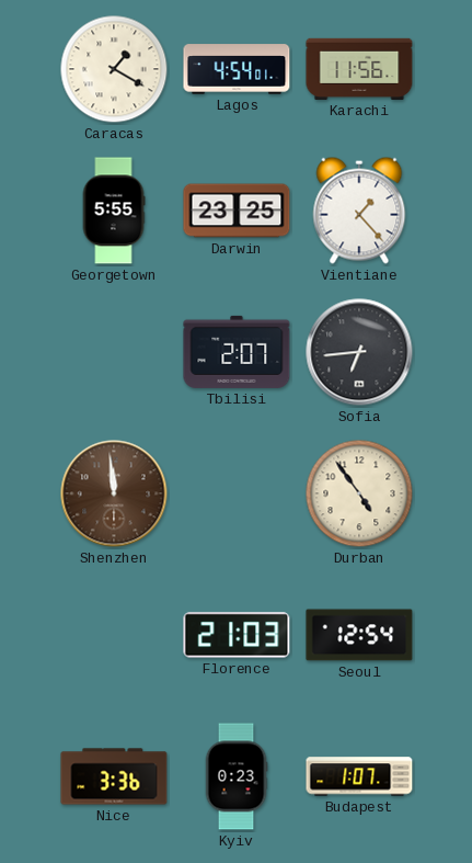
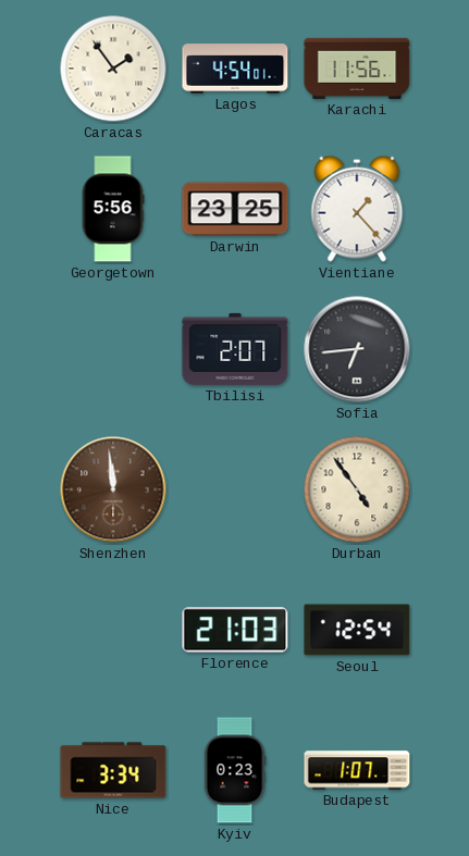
Caracas: 1:20 -> 1:54 (113, 69)
Georgetown: 5:55 -> 5:56 (113, 209)
Nice: 3:36 -> 3:34 (113, 770)
